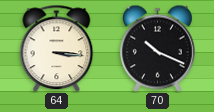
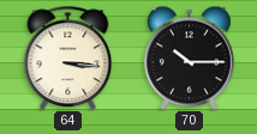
70: 10:19 -> 10:15 (189, 57)
